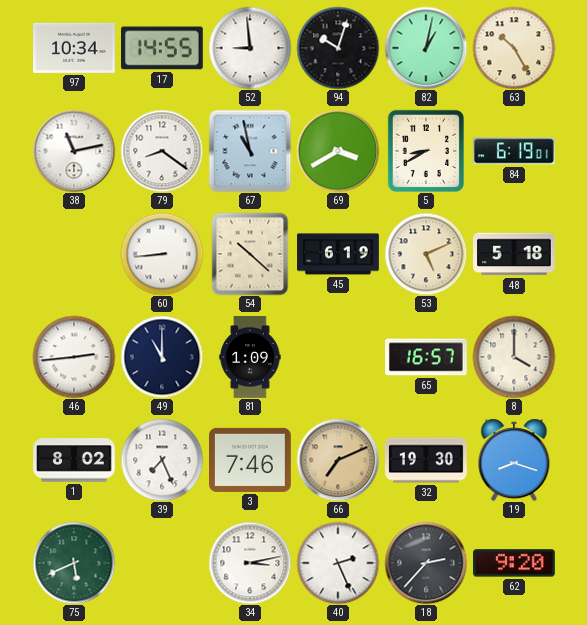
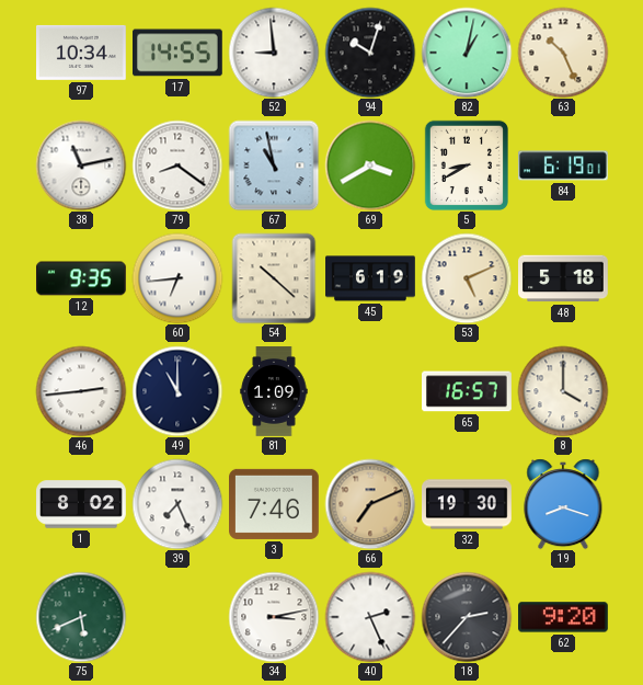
63: 10:25 -> 10:26 (563, 53)
12: none -> 9:35 (82, 278)
60: 8:44 -> 6:44 (177, 278)
